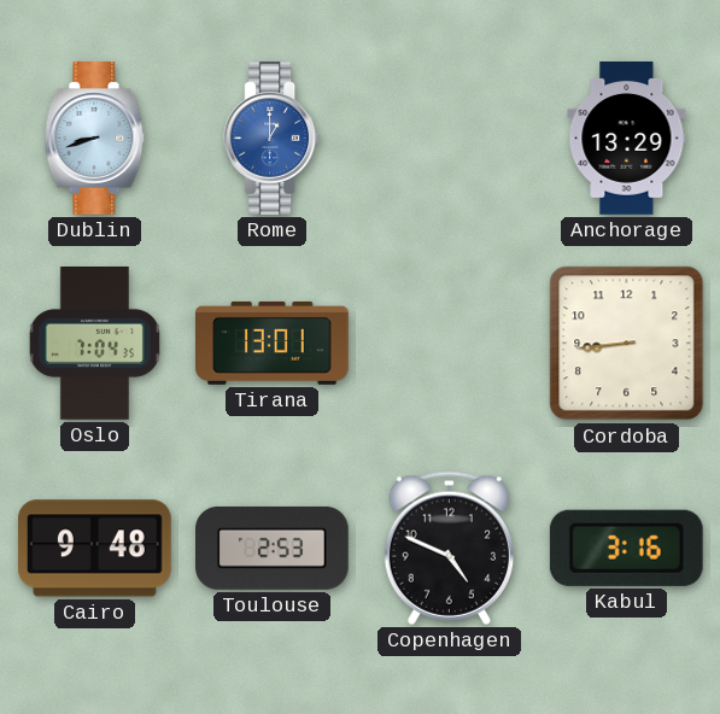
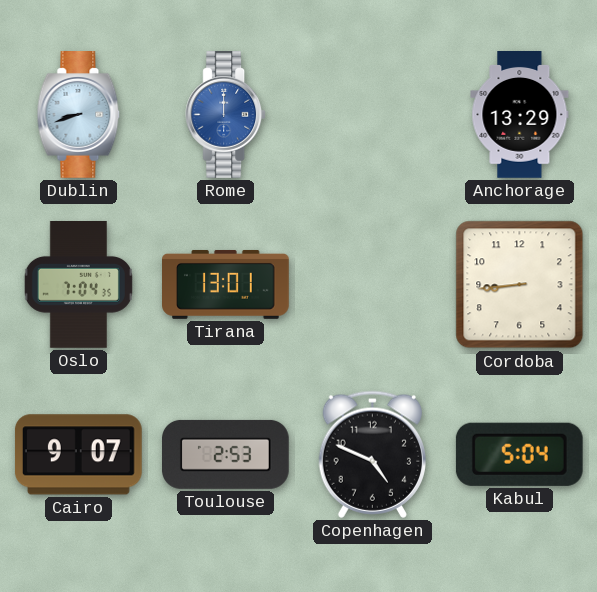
Rome: 1:00 -> 12:00 (226, 115)
Cairo: 9:48 -> 9:07 (78, 455)
Kabul: 3:16 -> 5:04 (519, 454)
